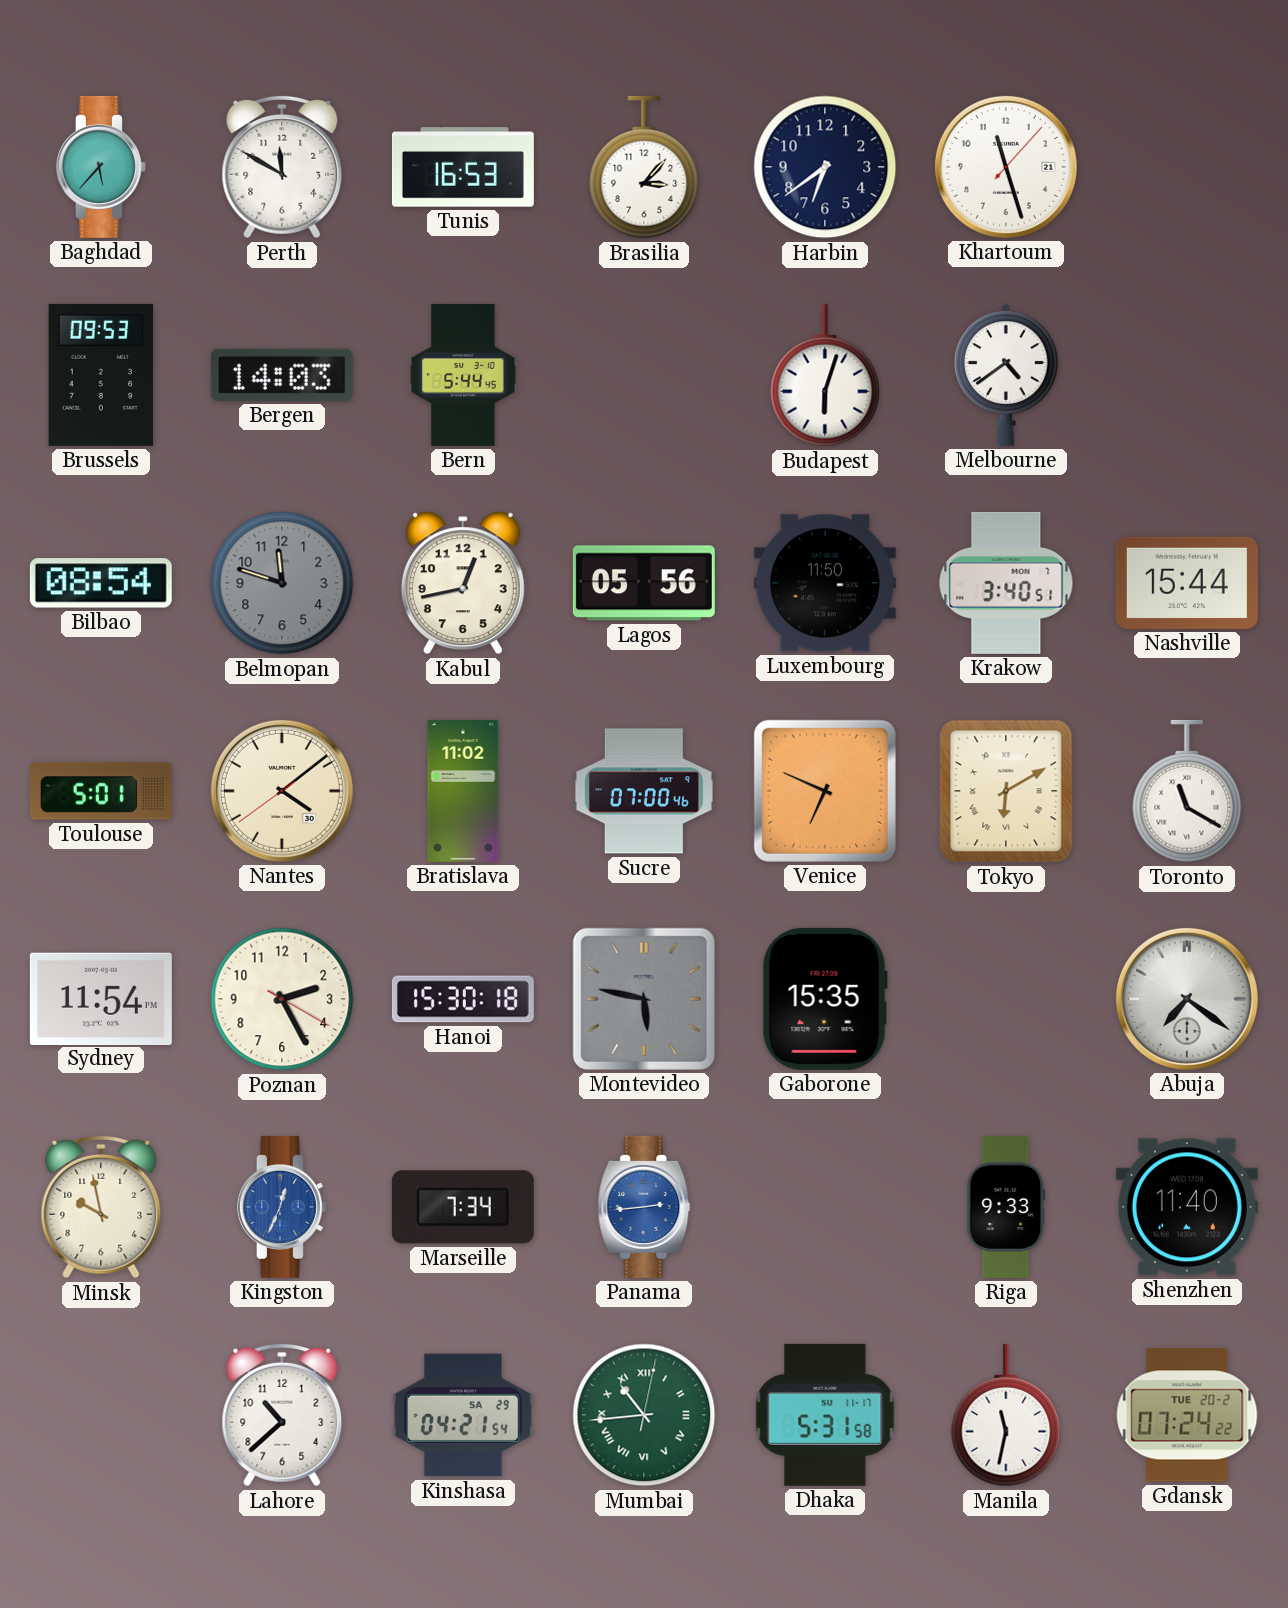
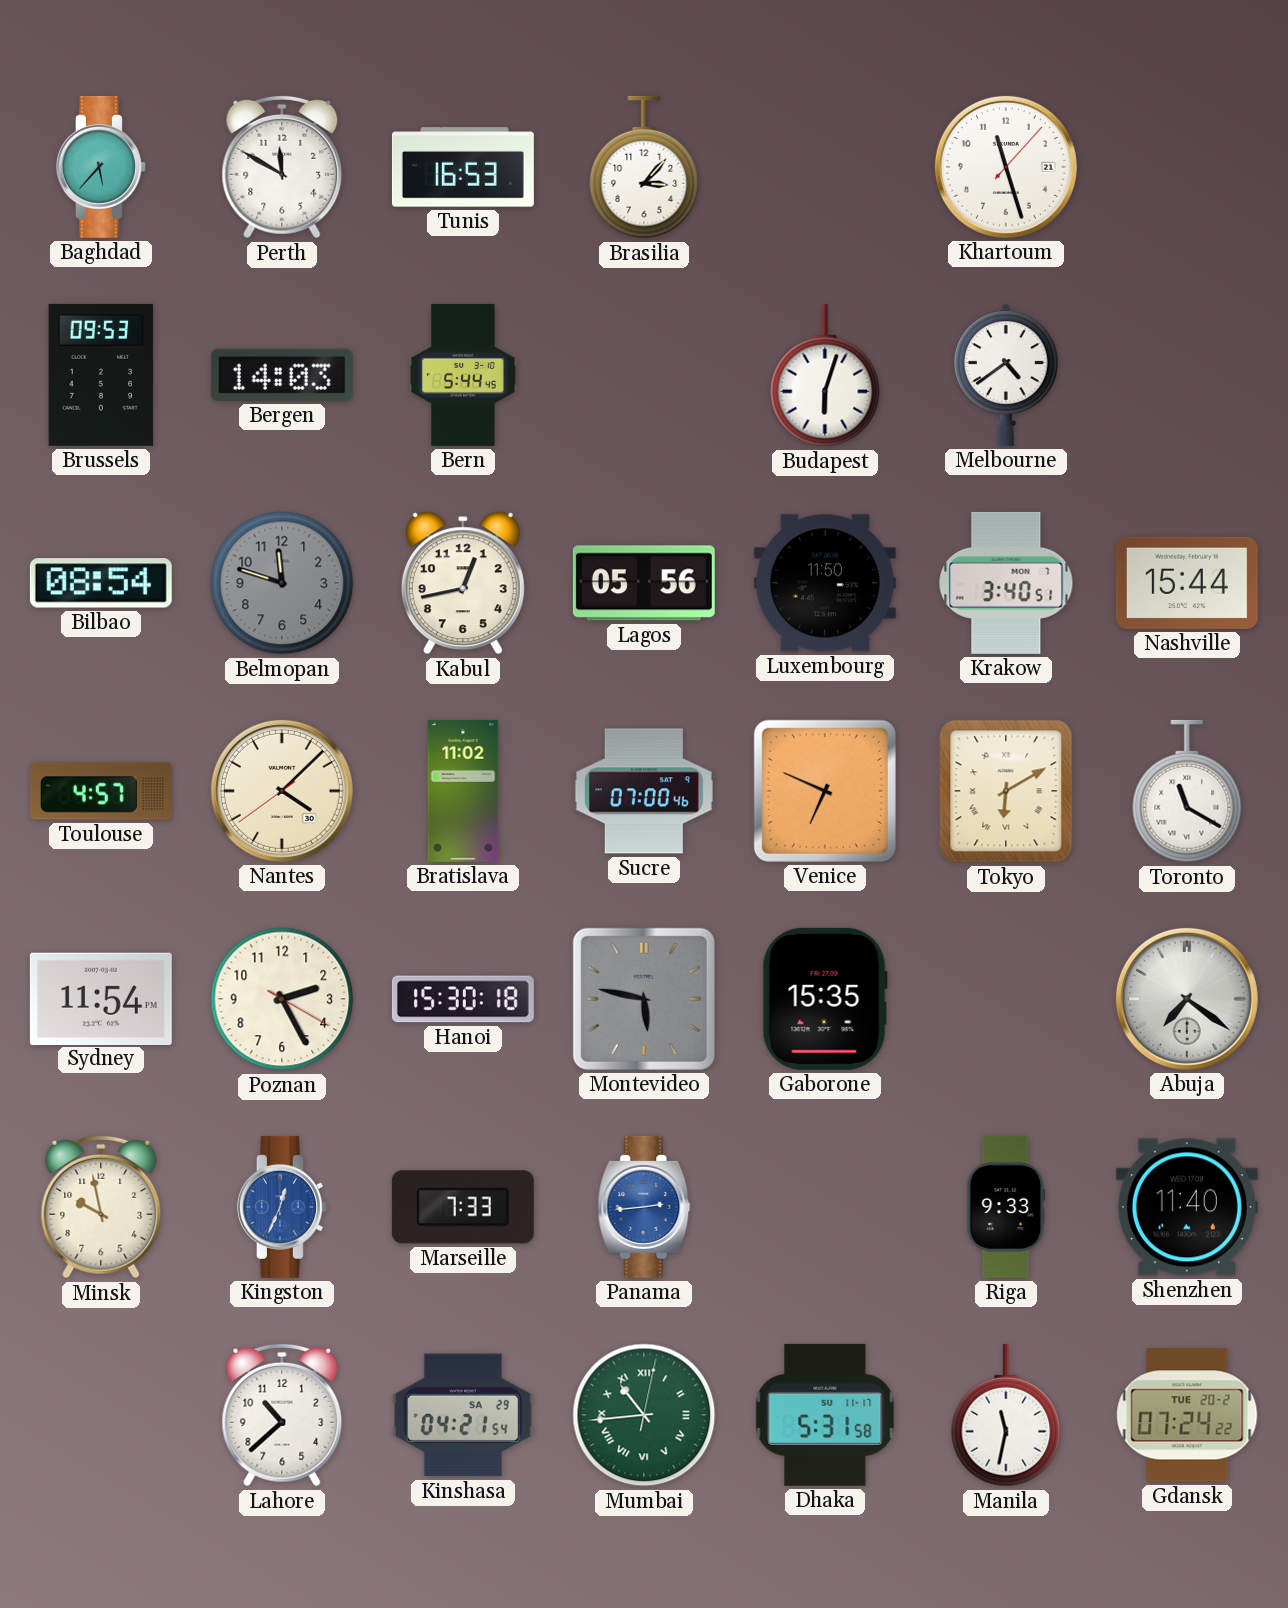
Harbin: 6:39 -> none (825, 167)
Toulouse: 5:01 -> 4:57 (101, 791)
Nantes: 4:08 -> 4:07 (282, 791)
Marseille: 7:34 -> 7:33 (463, 1207)
